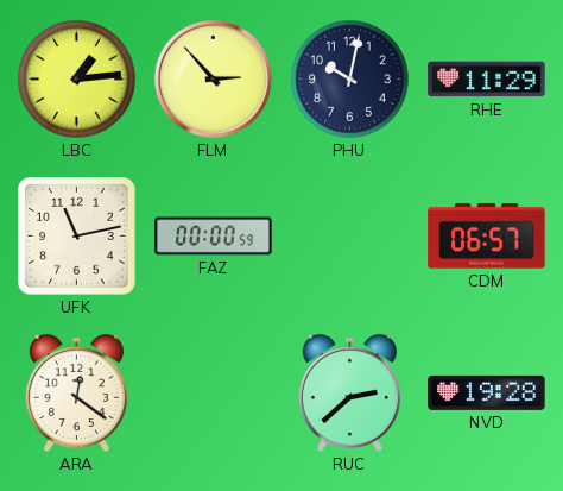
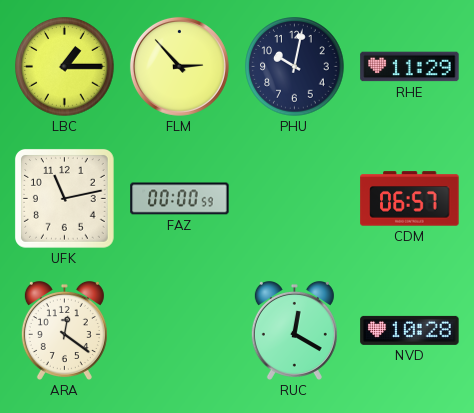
LBC: 1:14 -> 1:15 (65, 67)
RUC: 2:38 -> 12:20 (294, 330)
NVD: 19:28 -> 10:28 (410, 330)
